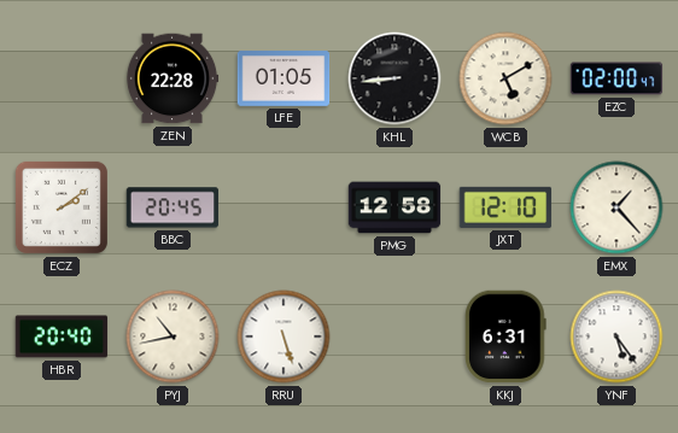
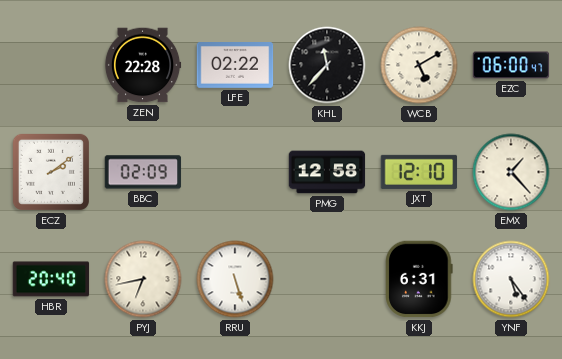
LFE: 01:05 -> 02:22 (235, 66)
KHL: 8:44 -> 11:37 (327, 65)
EZC: 02:00 -> 06:00 (511, 65)
BBC: 20:45 -> 02:09 (143, 172)
PYJ: 10:43 -> 6:43 (143, 279)
